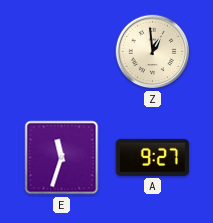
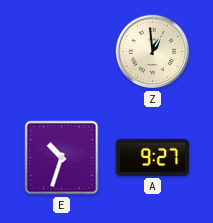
E: 11:33 -> 10:33 (62, 158)
